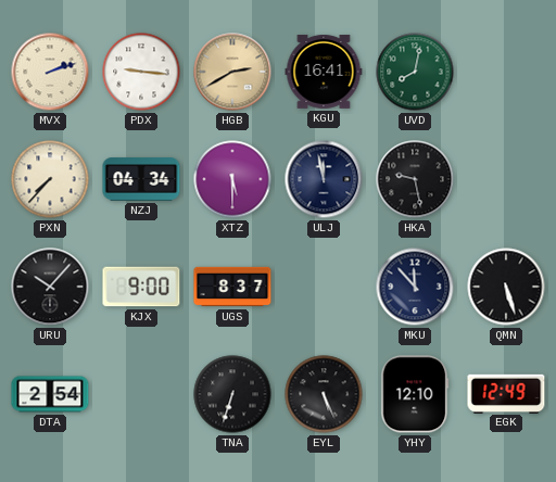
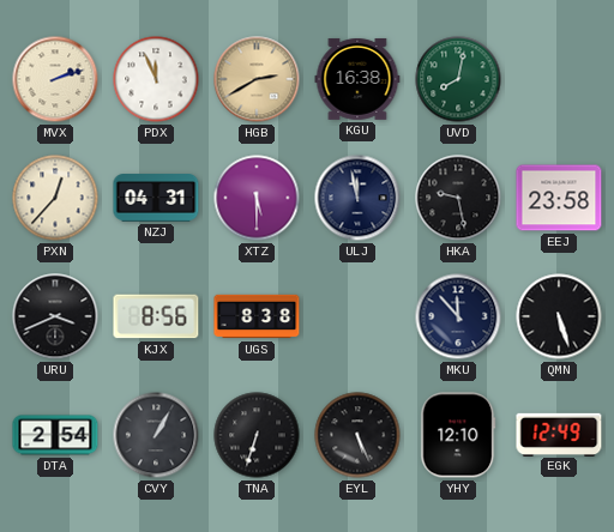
PDX: 9:16 -> 11:56 (156, 79)
KGU: 16:41 -> 16:38 (357, 79)
PXN: 7:37 -> 12:37 (55, 198)
NZJ: 04:34 -> 04:31 (156, 198)
EEJ: none -> 23:58 (559, 198)
URU: 10:07 -> 3:41 (55, 316)
KJX: 9:00 -> 8:56 (156, 316)
UGS: 8:37 -> 8:38 (257, 316)
CVY: none -> 1:05 (156, 435)
